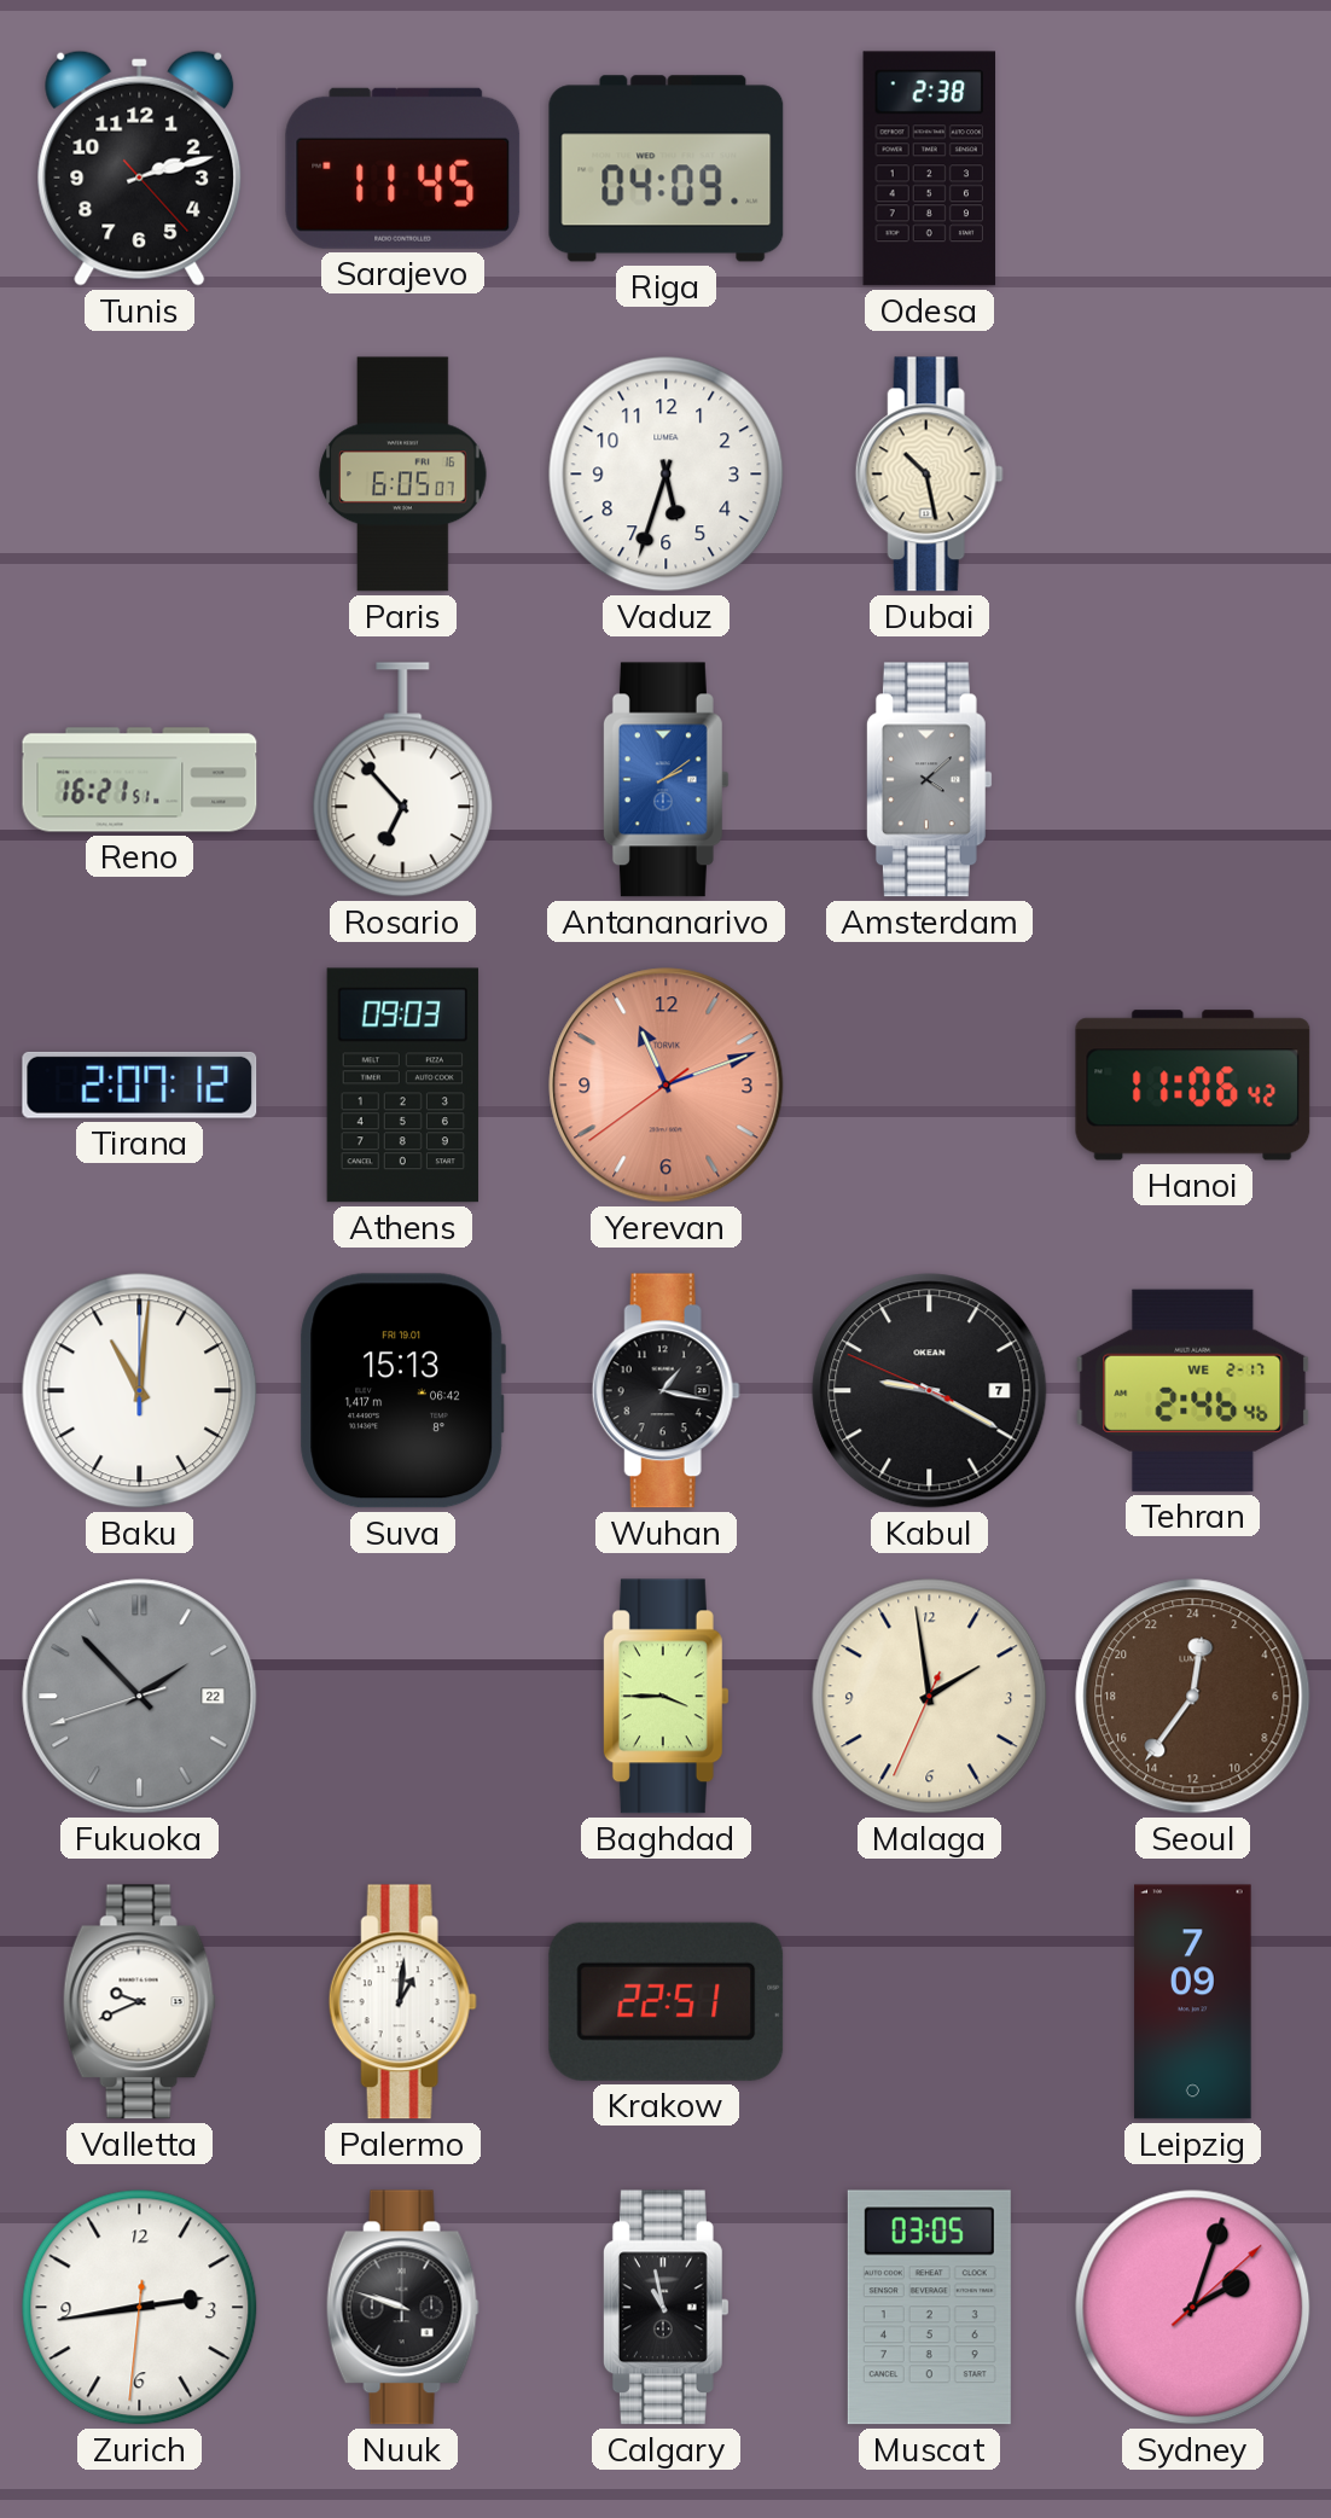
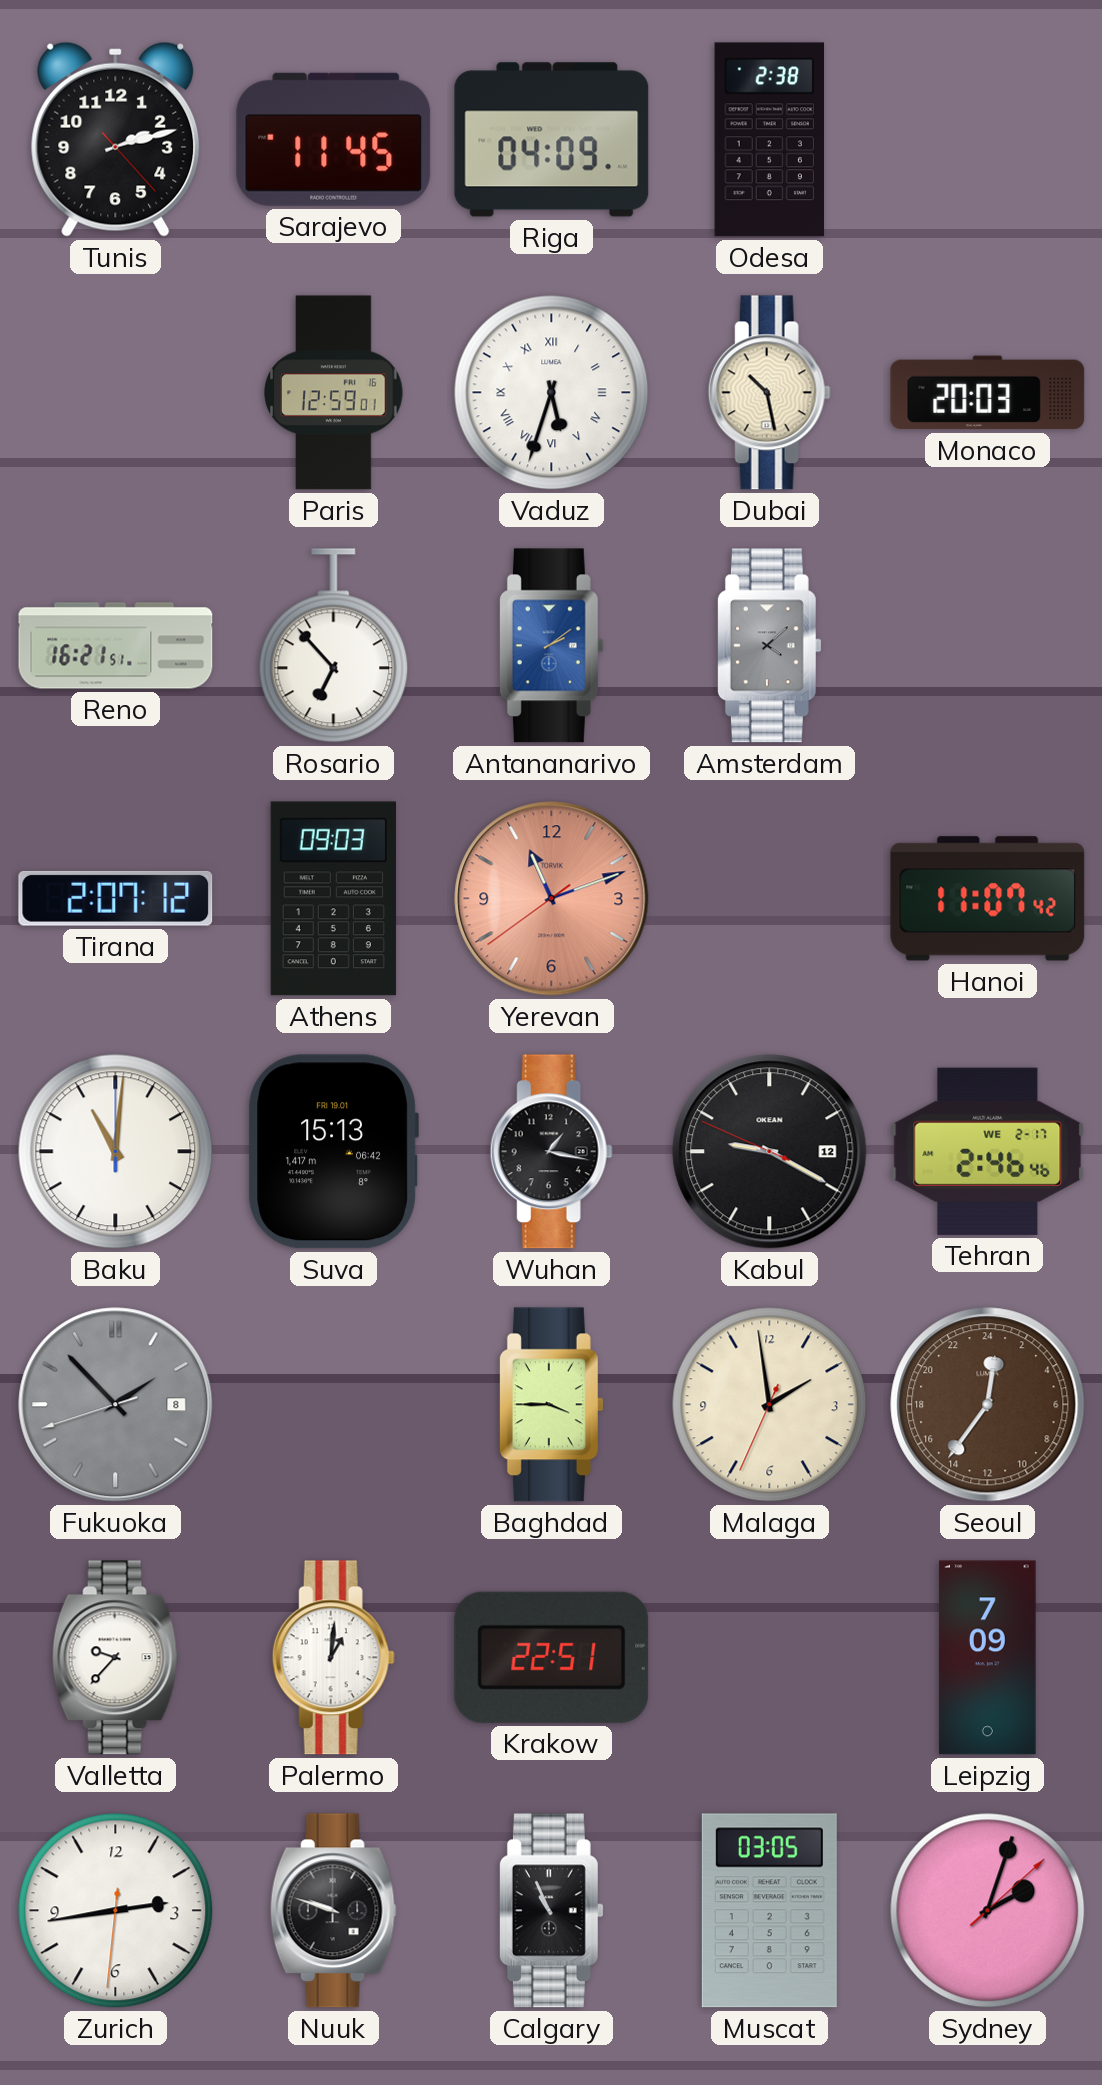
Paris: 6:05 -> 12:59 (334, 393)
Vaduz numerals: Arabic -> Roman (552, 393)
Monaco: none -> 20:03 (988, 393)
Hanoi: 11:06 -> 11:07 (988, 899)
Kabul date: 7 -> 12 (770, 1152)
Fukuoka date: 22 -> 8 (116, 1405)
Valletta: 9:41 -> 9:37 (115, 1658)
Calgary: 10:58 -> 10:56 (551, 1911)
